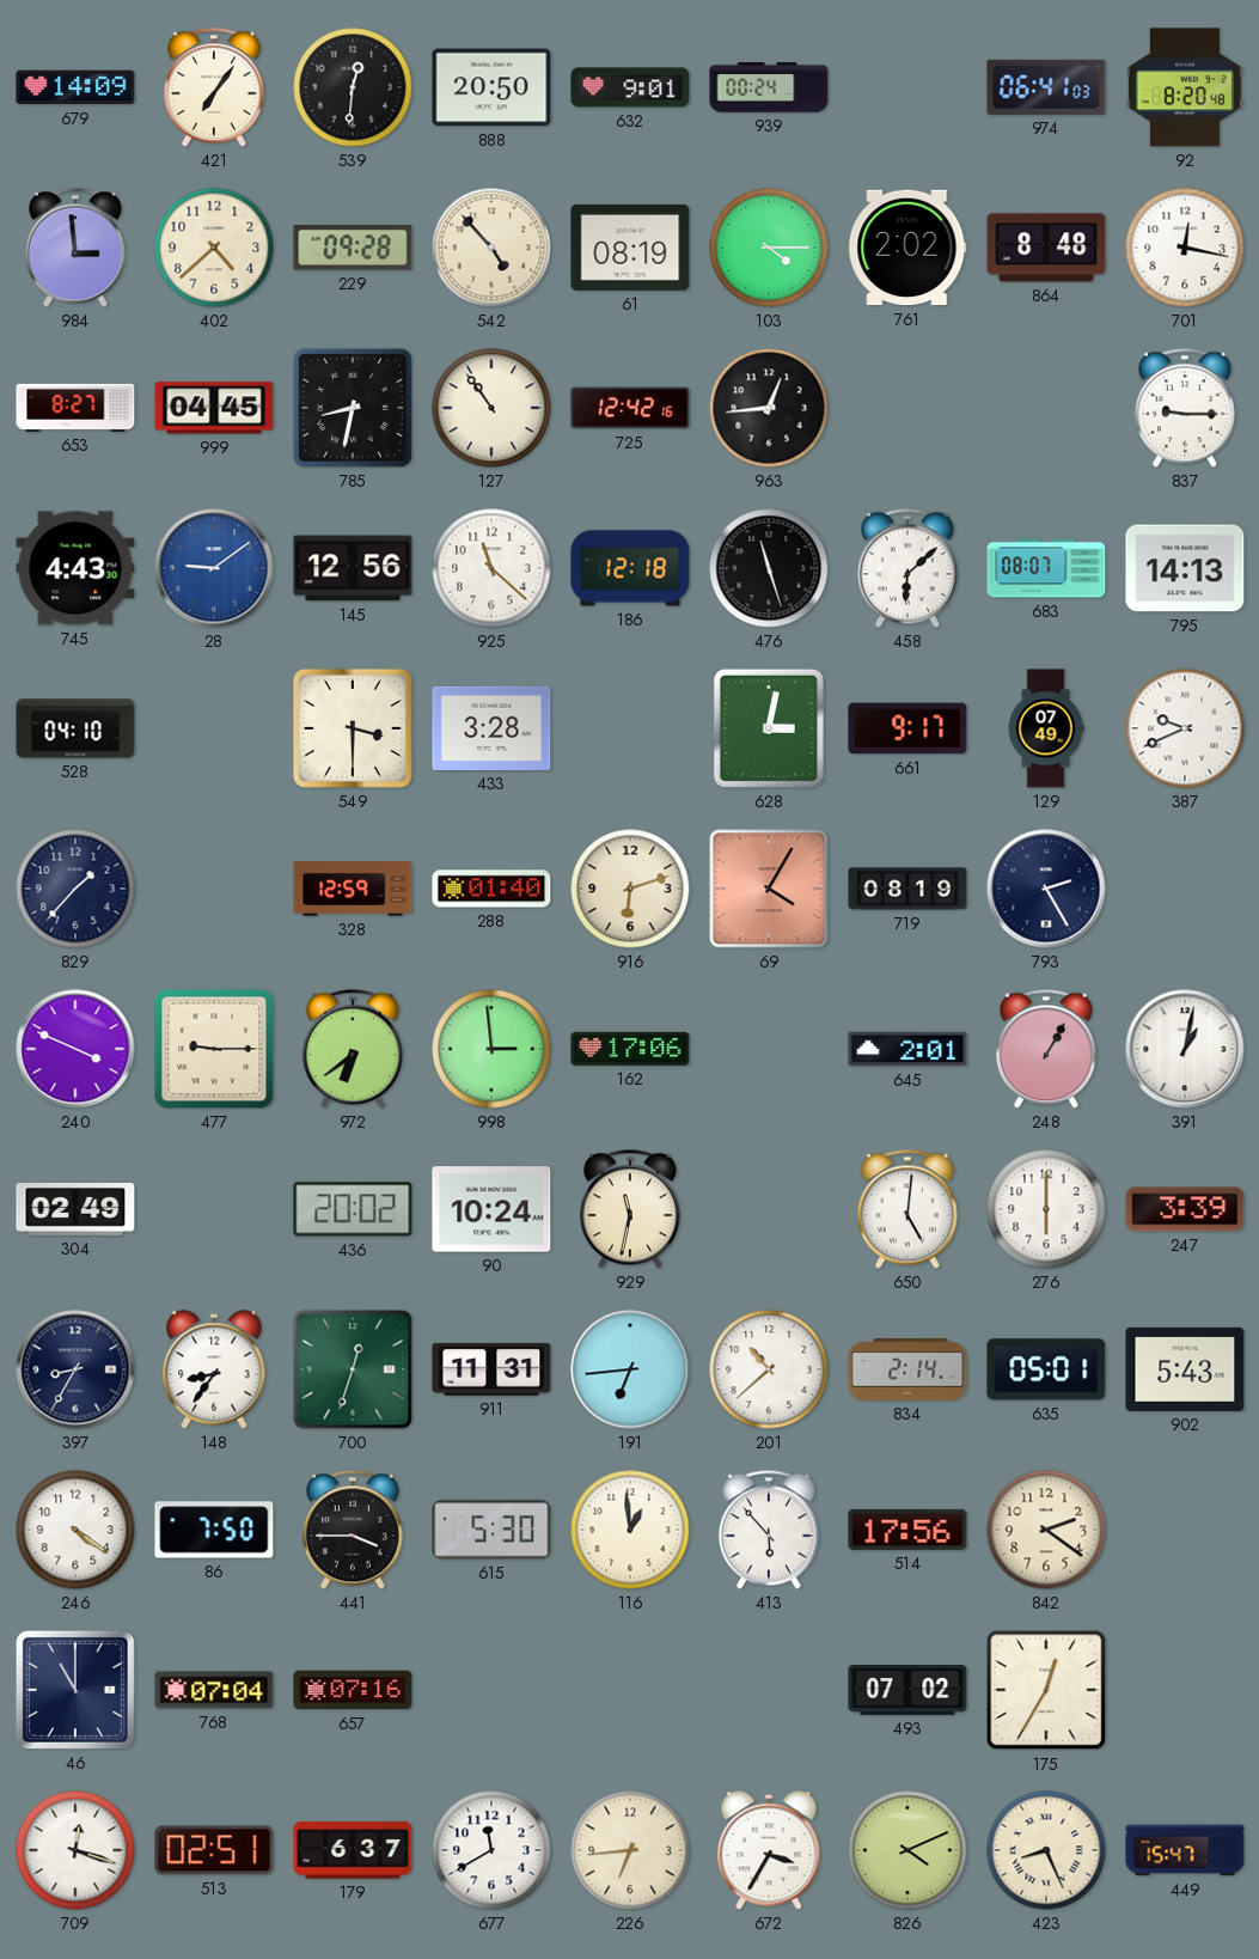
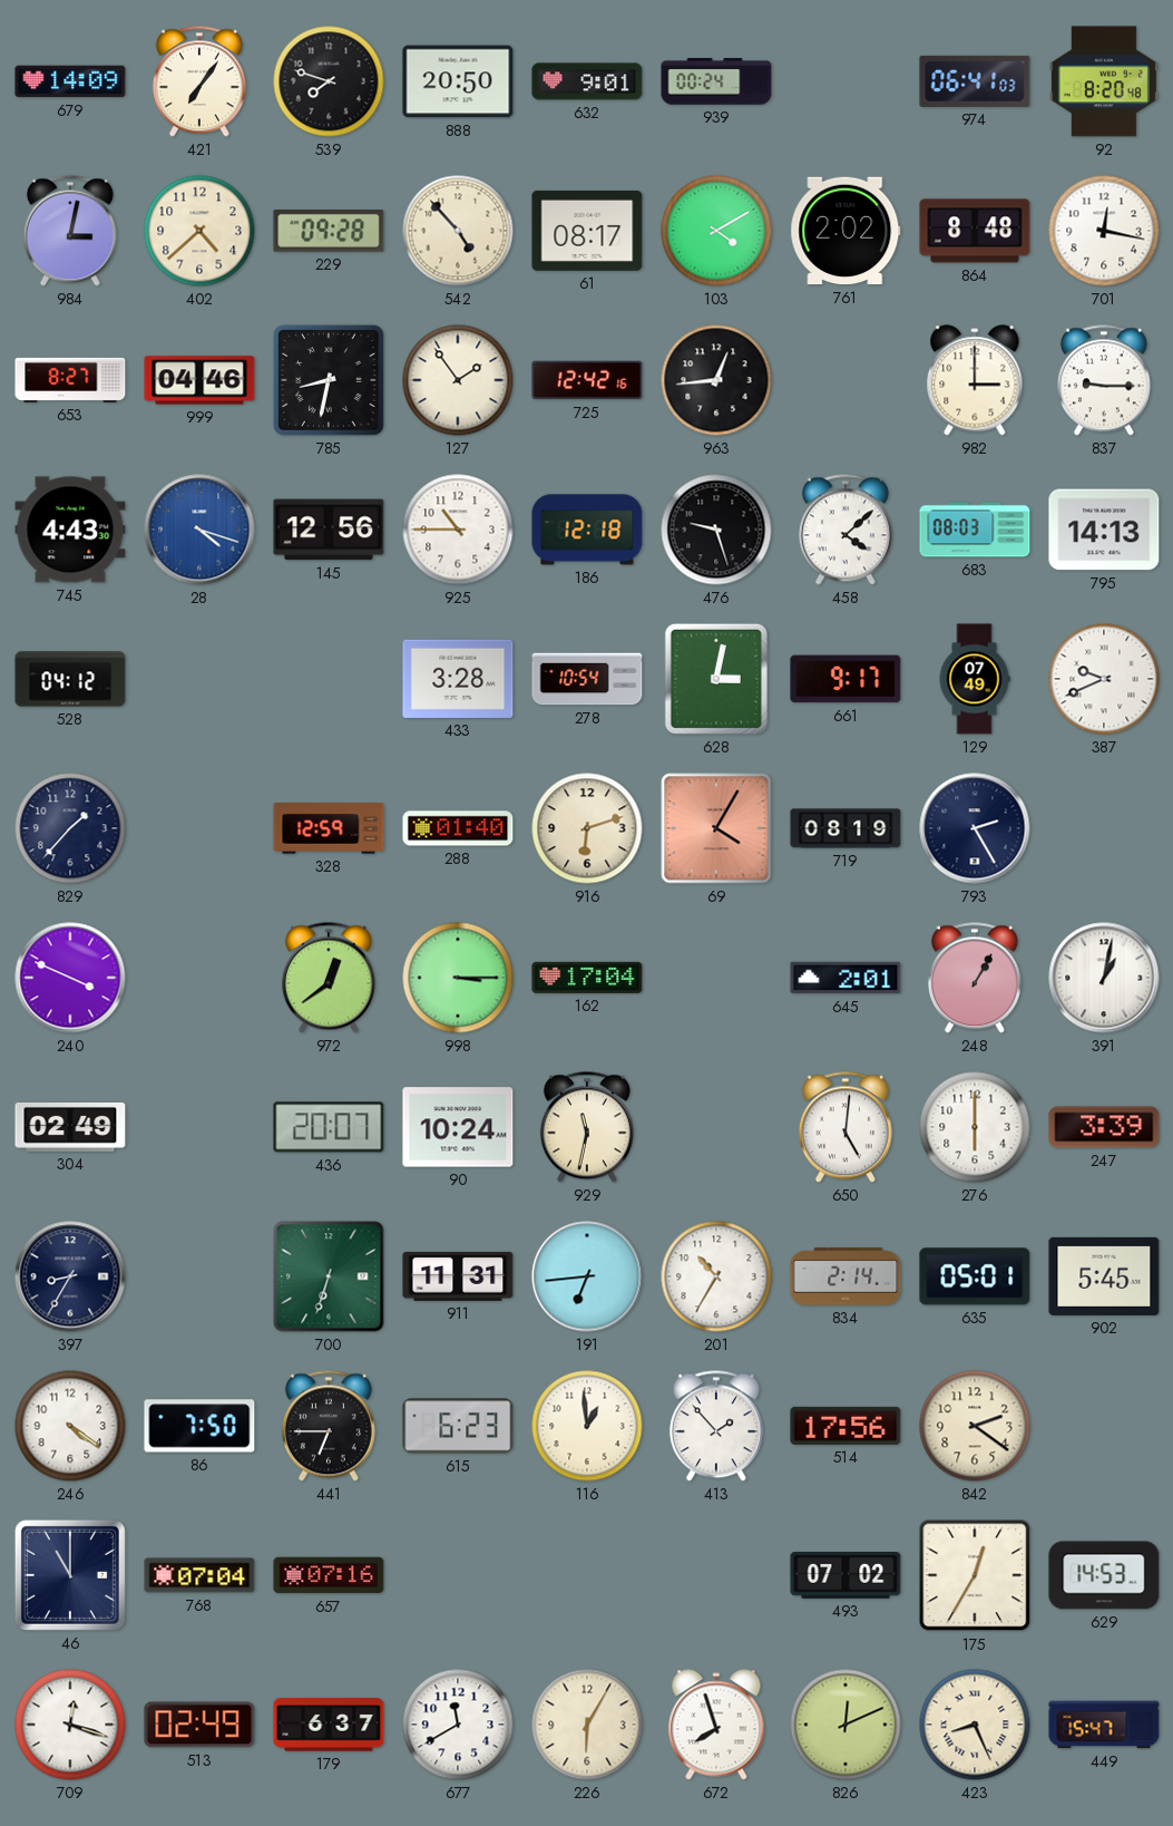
539: 12:31 -> 7:48 (329, 81)
984: 2:59 -> 3:02 (70, 231)
61: 08:19 -> 08:17 (587, 231)
103: 4:15 -> 4:10 (716, 231)
999: 04:45 -> 04:46 (199, 380)
127: 10:54 -> 1:54 (458, 380)
982: none -> 3:00 (975, 380)
28: 9:09 -> 4:18 (199, 530)
925: 11:22 -> 10:45 (458, 530)
476: 11:27 -> 9:27 (716, 530)
458: 6:08 -> 4:08 (845, 530)
683: 08:07 -> 08:03 (975, 530)
528: 04:10 -> 04:12 (70, 679)
549: 3:30 -> none (353, 728)
278: none -> 10:54 (587, 679)
477: 9:15 -> none (214, 1049)
972: 6:39 -> 12:39 (329, 978)
998: 2:59 -> 3:15 (458, 978)
162: 17:06 -> 17:04 (587, 978)
436: 20:02 -> 20:07 (329, 1127)
148: 8:36 -> none (214, 1369)
700: 12:33 -> 6:33 (329, 1276)
201: 10:38 -> 10:35 (716, 1276)
902: 5:43 -> 5:45 (1104, 1276)
441: 3:45 -> 6:45 (329, 1426)
615: 5:30 -> 6:23 (458, 1426)
413: 5:53 -> 1:53 (716, 1426)
629: none -> 14:53 (1104, 1575)
513: 02:51 -> 02:49 (199, 1725)
226: 6:44 -> 6:05 (587, 1725)
672: 3:35 -> 7:57 (716, 1725)
826: 4:11 -> 12:11 (845, 1725)
